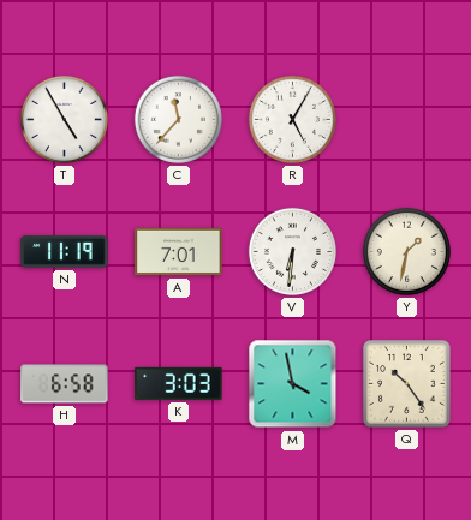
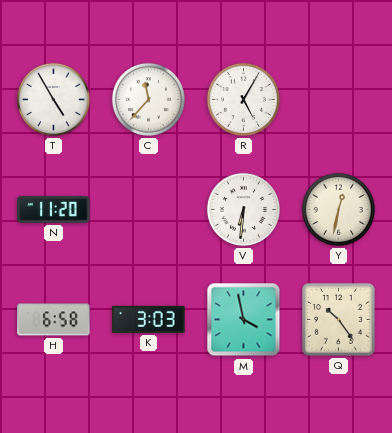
N: 11:19 -> 11:20 (54, 209)
A: 7:01 -> none (179, 252)
Y: 1:32 -> 12:32 (338, 209)
